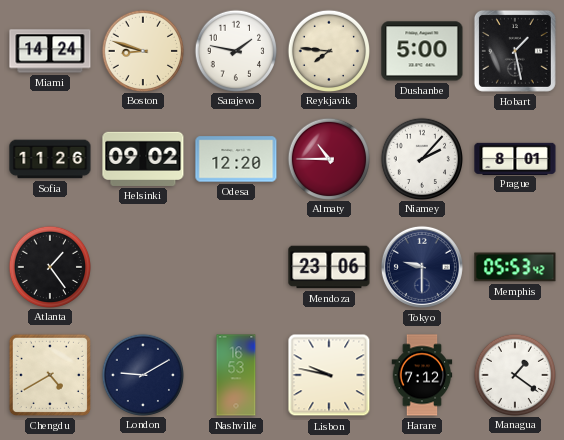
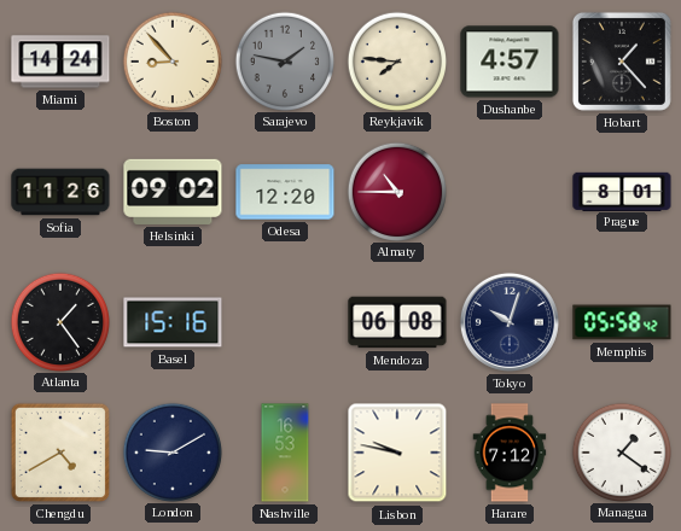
Boston: 8:48 -> 8:53 (171, 60)
Sarajevo dial: white -> grey (284, 60)
Dushanbe: 5:00 -> 4:57 (510, 62)
Hobart: 1:28 -> 1:23 (622, 62)
Niamey: 2:07 -> none (421, 158)
Basel: none -> 15:16 (173, 322)
Mendoza: 23:06 -> 06:08 (397, 322)
Tokyo: 9:30 -> 10:03 (510, 322)
Memphis: 05:53 -> 05:58 (622, 322)
